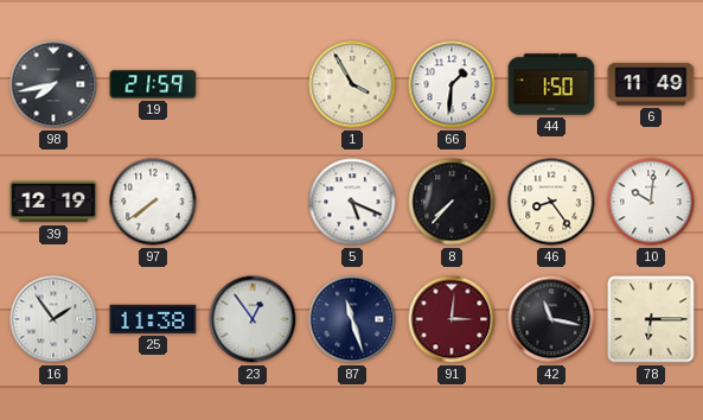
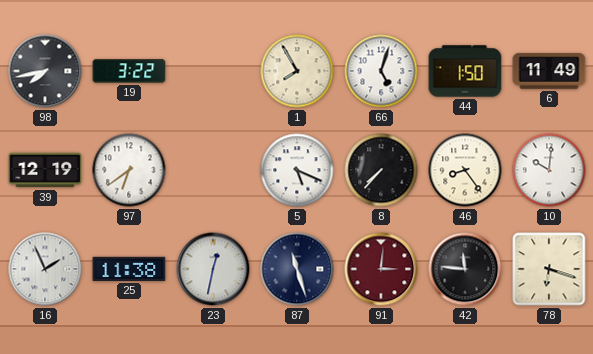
19: 21:59 -> 3:22 (129, 71)
1: 3:55 -> 7:55 (297, 71)
66: 1:31 -> 5:03 (381, 71)
97: 7:39 -> 6:39 (129, 170)
16: 1:54 -> 1:56 (45, 269)
23: 12:54 -> 12:32 (213, 269)
42: 11:17 -> 11:46 (465, 269)
78: 6:15 -> 6:18 (549, 269)
